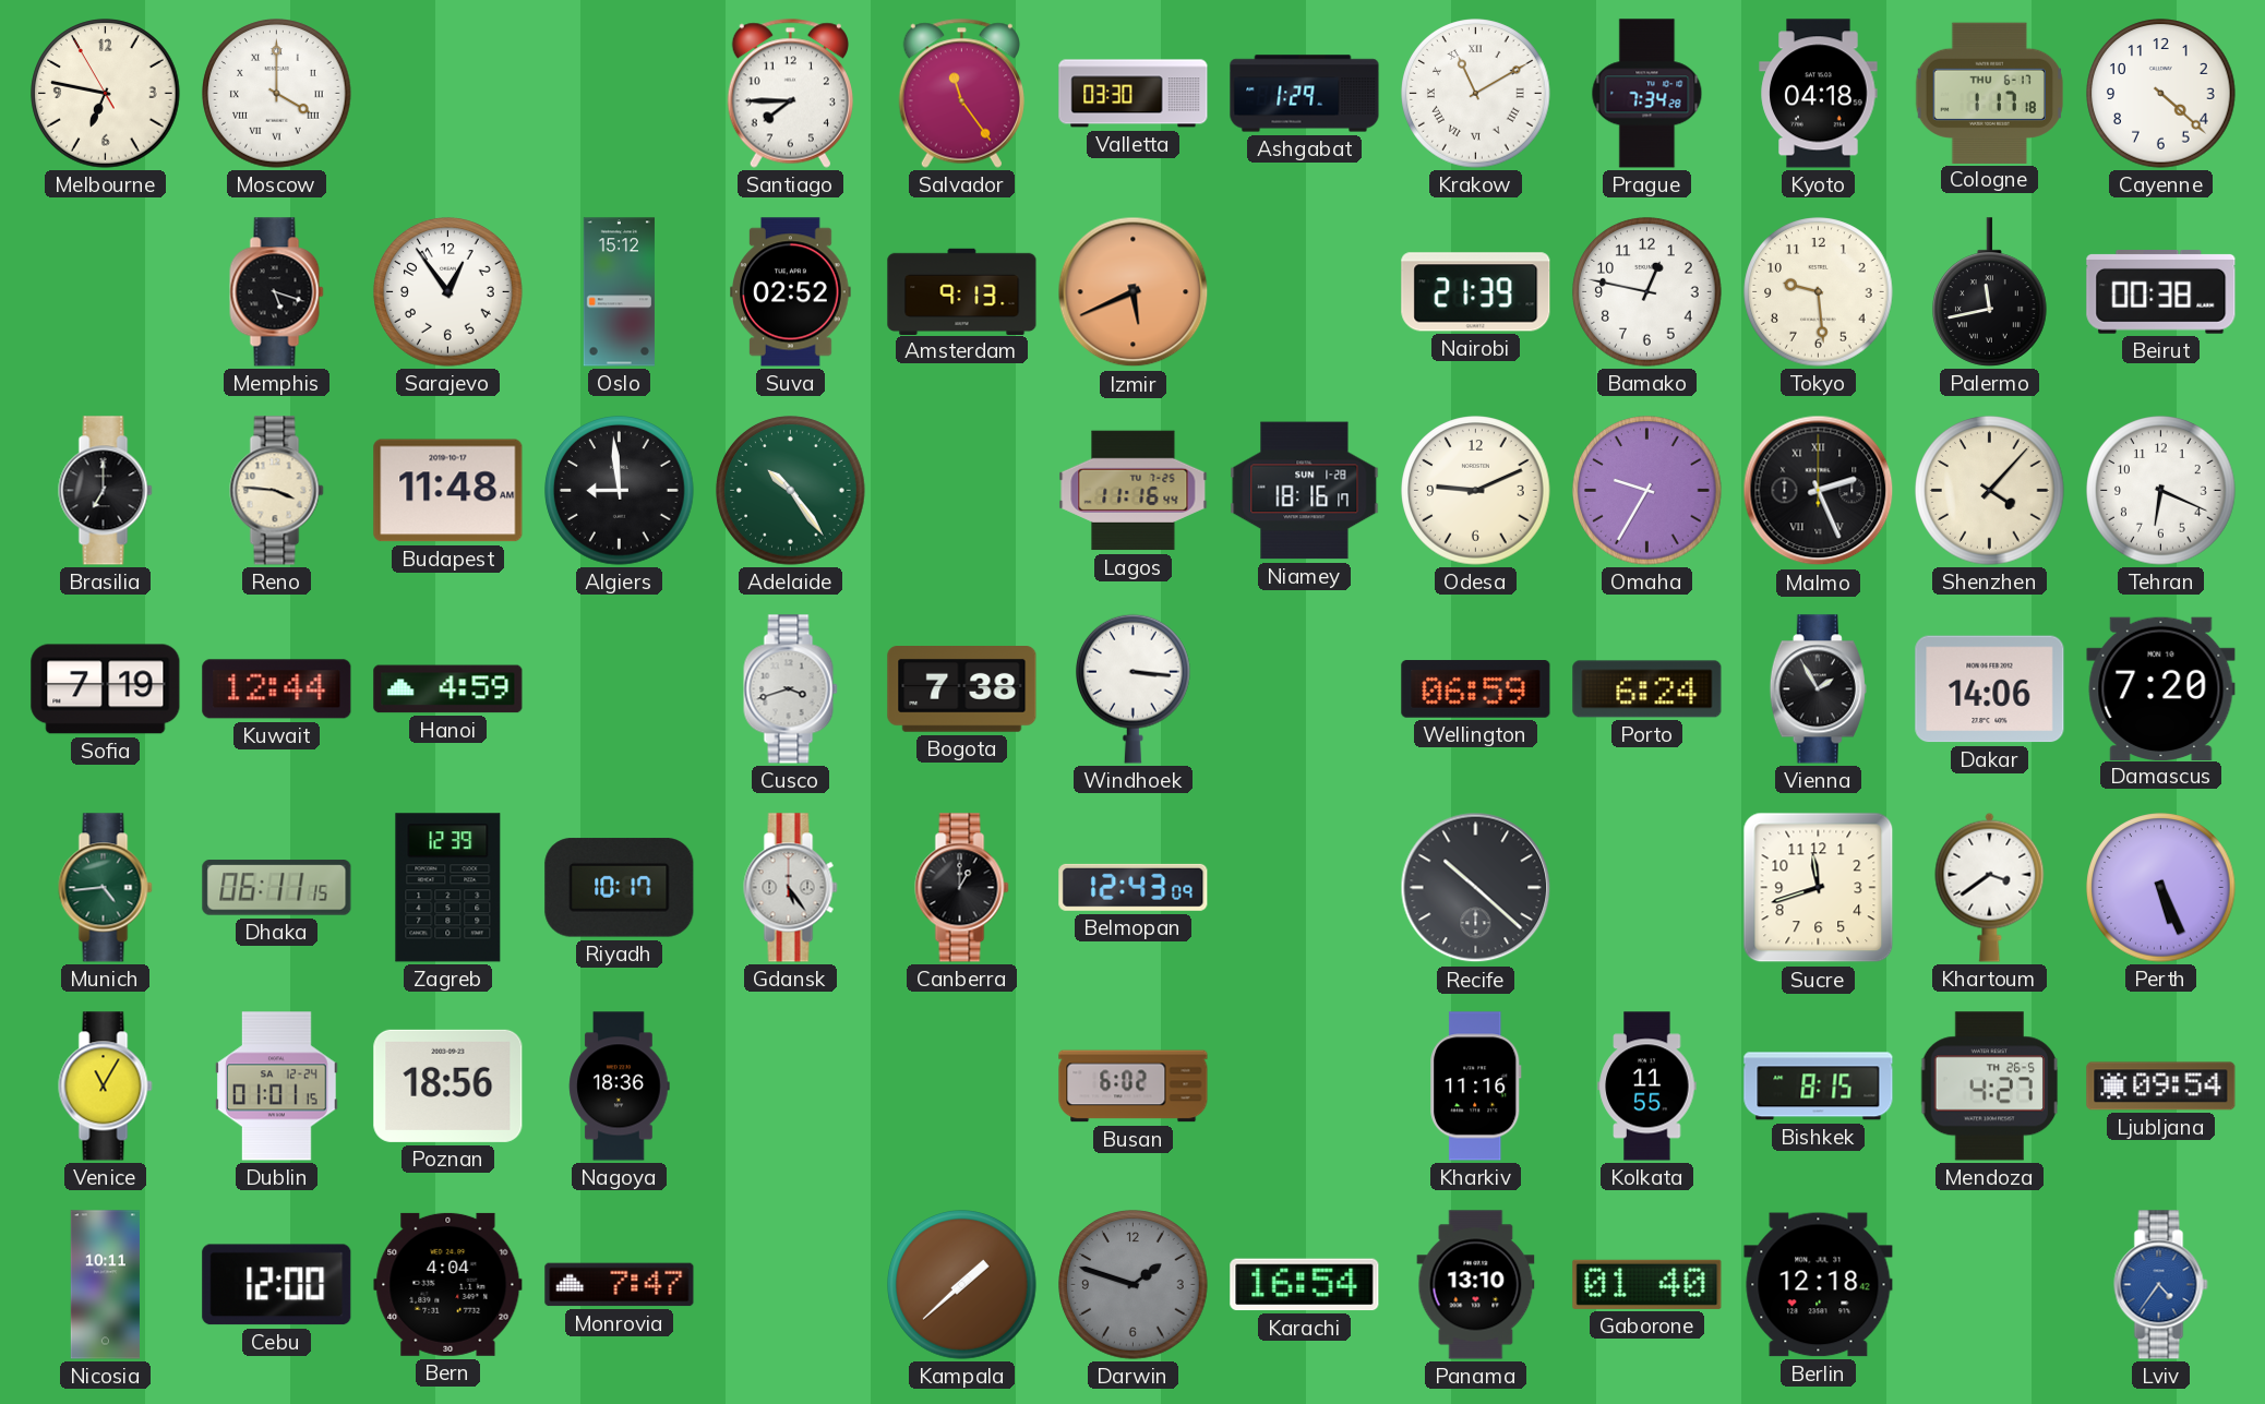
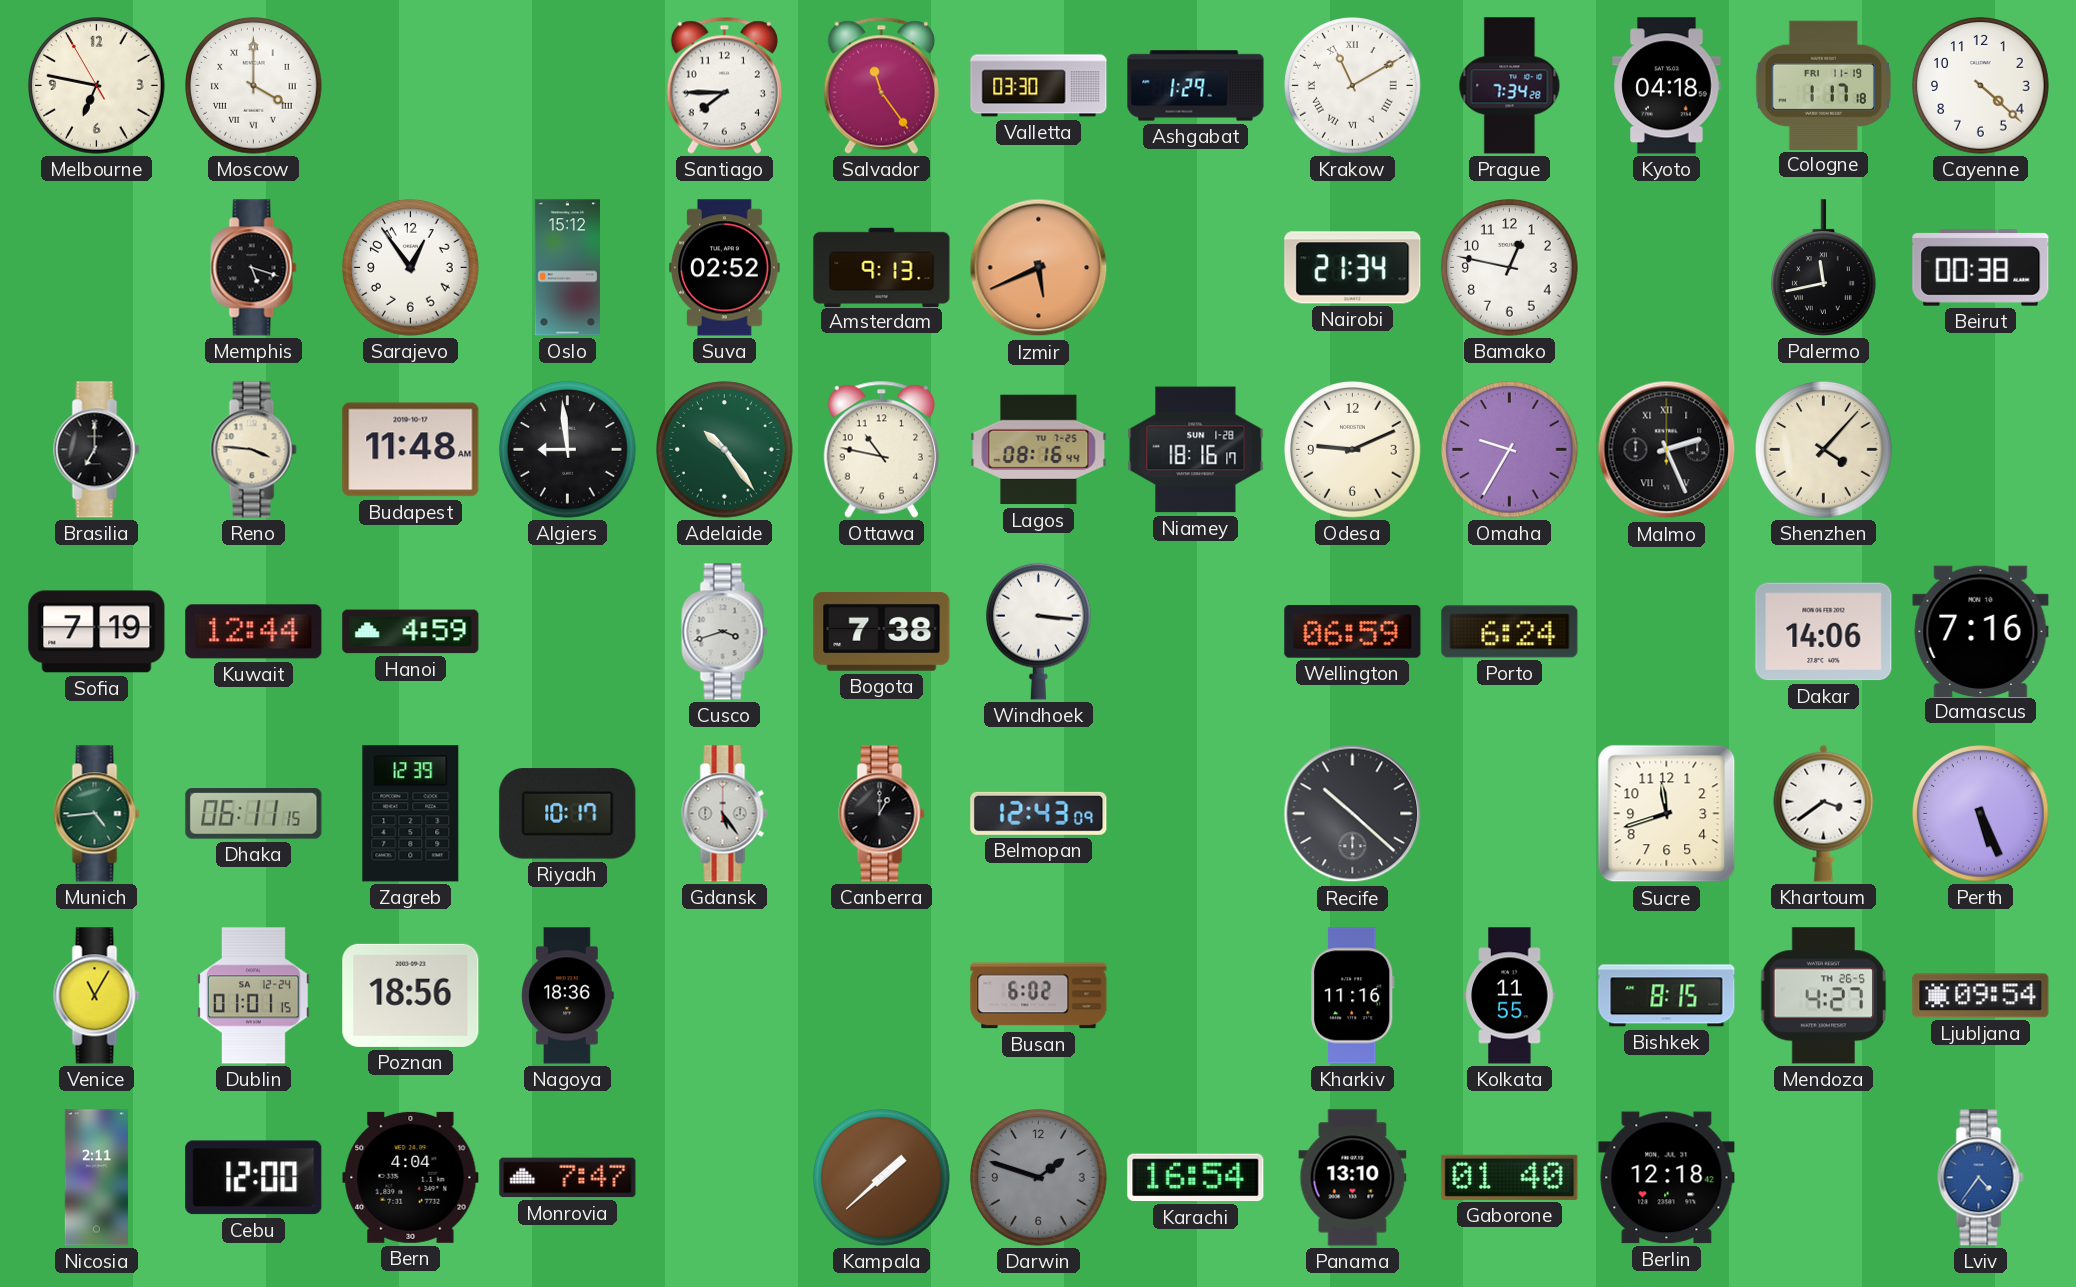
Cologne date: THU 6-17 -> FRI 11-19 (1823, 85)
Nairobi: 21:39 -> 21:34 (1353, 268)
Tokyo: 9:29 -> none (1819, 292)
Ottawa: none -> 10:47 (881, 449)
Lagos: 11:16 -> 08:16 (1039, 450)
Tehran: 6:19 -> none (2161, 491)
Vienna: 1:55 -> none (1818, 689)
Damascus: 7:20 -> 7:16 (1981, 631)
Nicosia: 10:11 -> 2:11 (96, 1178)
